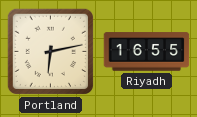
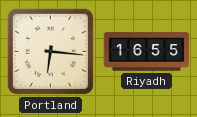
Portland: 6:13 -> 6:16 (50, 51)
